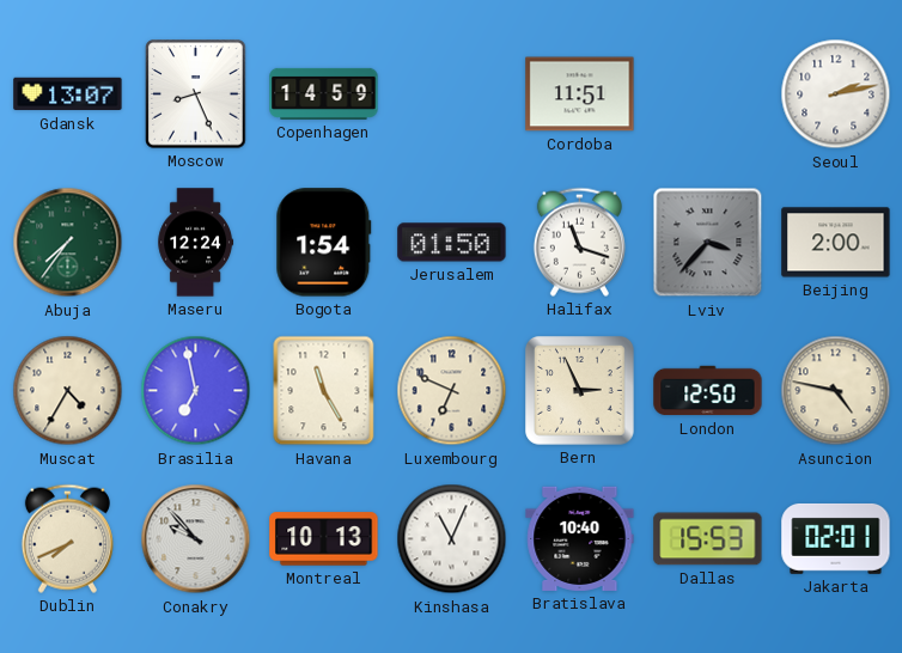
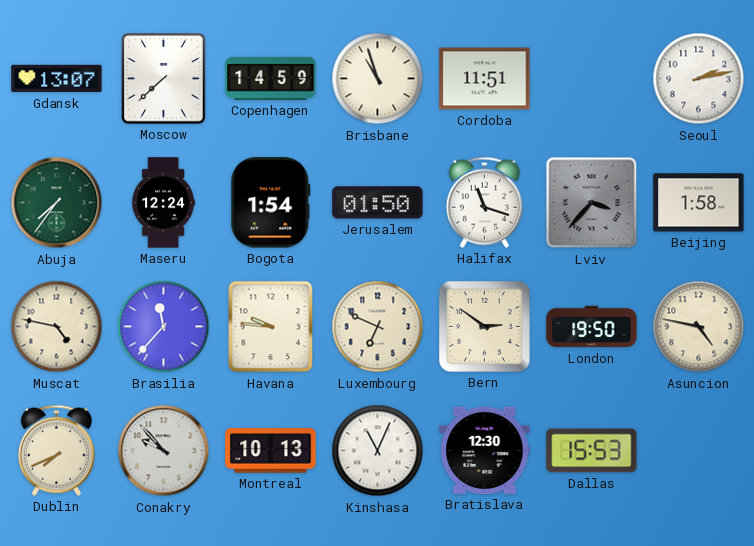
Moscow: 8:26 -> 7:38 (164, 79)
Brisbane: none -> 10:57 (378, 79)
Beijing: 2:00 -> 1:58 (699, 203)
Muscat: 4:35 -> 4:47 (57, 327)
Brasilia: 6:58 -> 11:37 (164, 327)
Havana: 11:25 -> 9:46 (271, 327)
Bern: 2:56 -> 2:51 (485, 327)
London: 12:50 -> 19:50 (592, 327)
Bratislava: 10:40 -> 12:30 (485, 450)
Jakarta: 02:01 -> none (836, 538)
